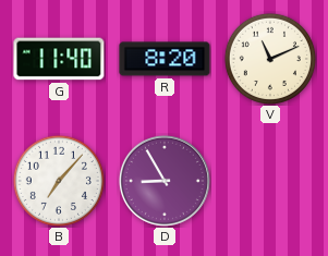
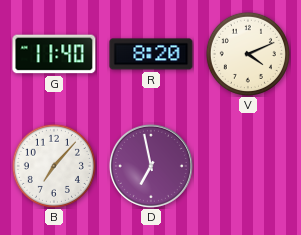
V: 11:11 -> 4:11 (248, 54)
D: 8:55 -> 6:58 (151, 166)
